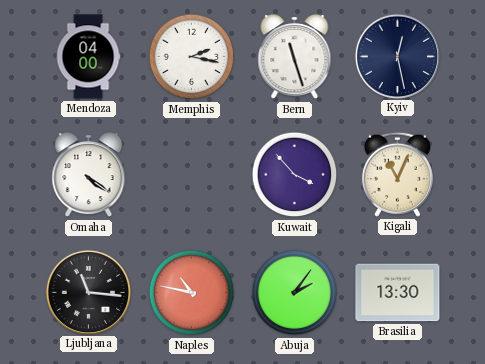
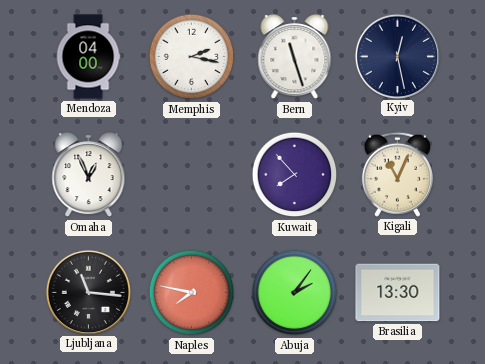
Omaha: 4:21 -> 12:56 (89, 175)
Kuwait: 3:53 -> 7:53 (295, 175)
Naples: 10:47 -> 7:47 (192, 293)
